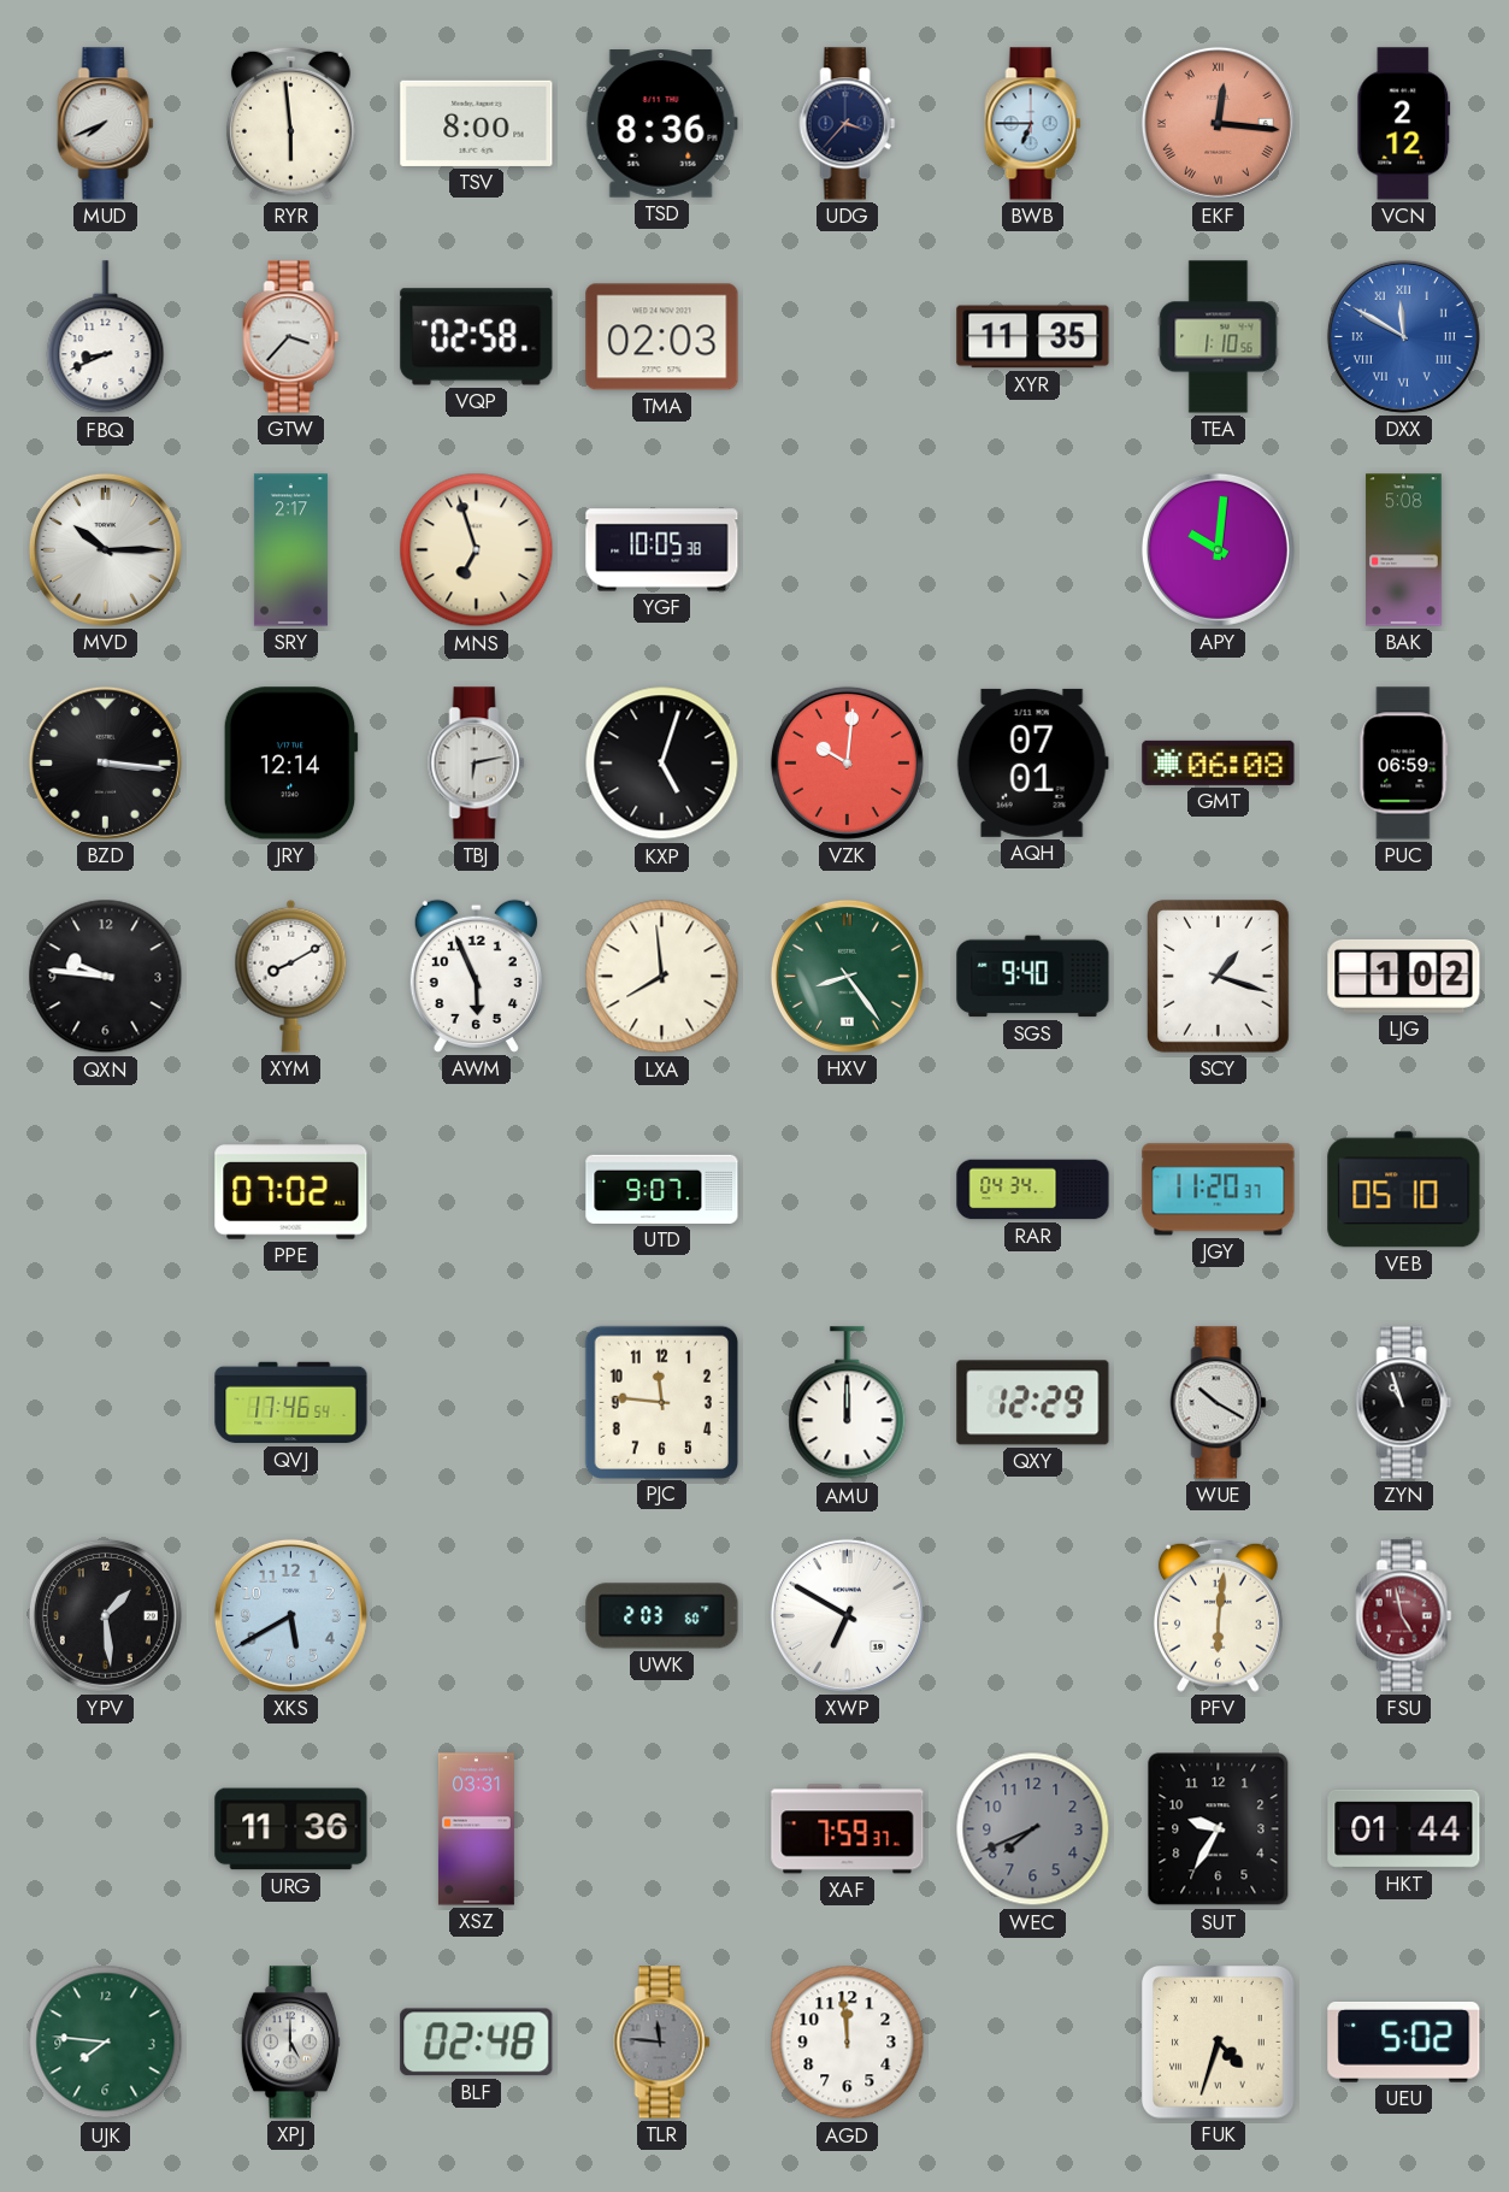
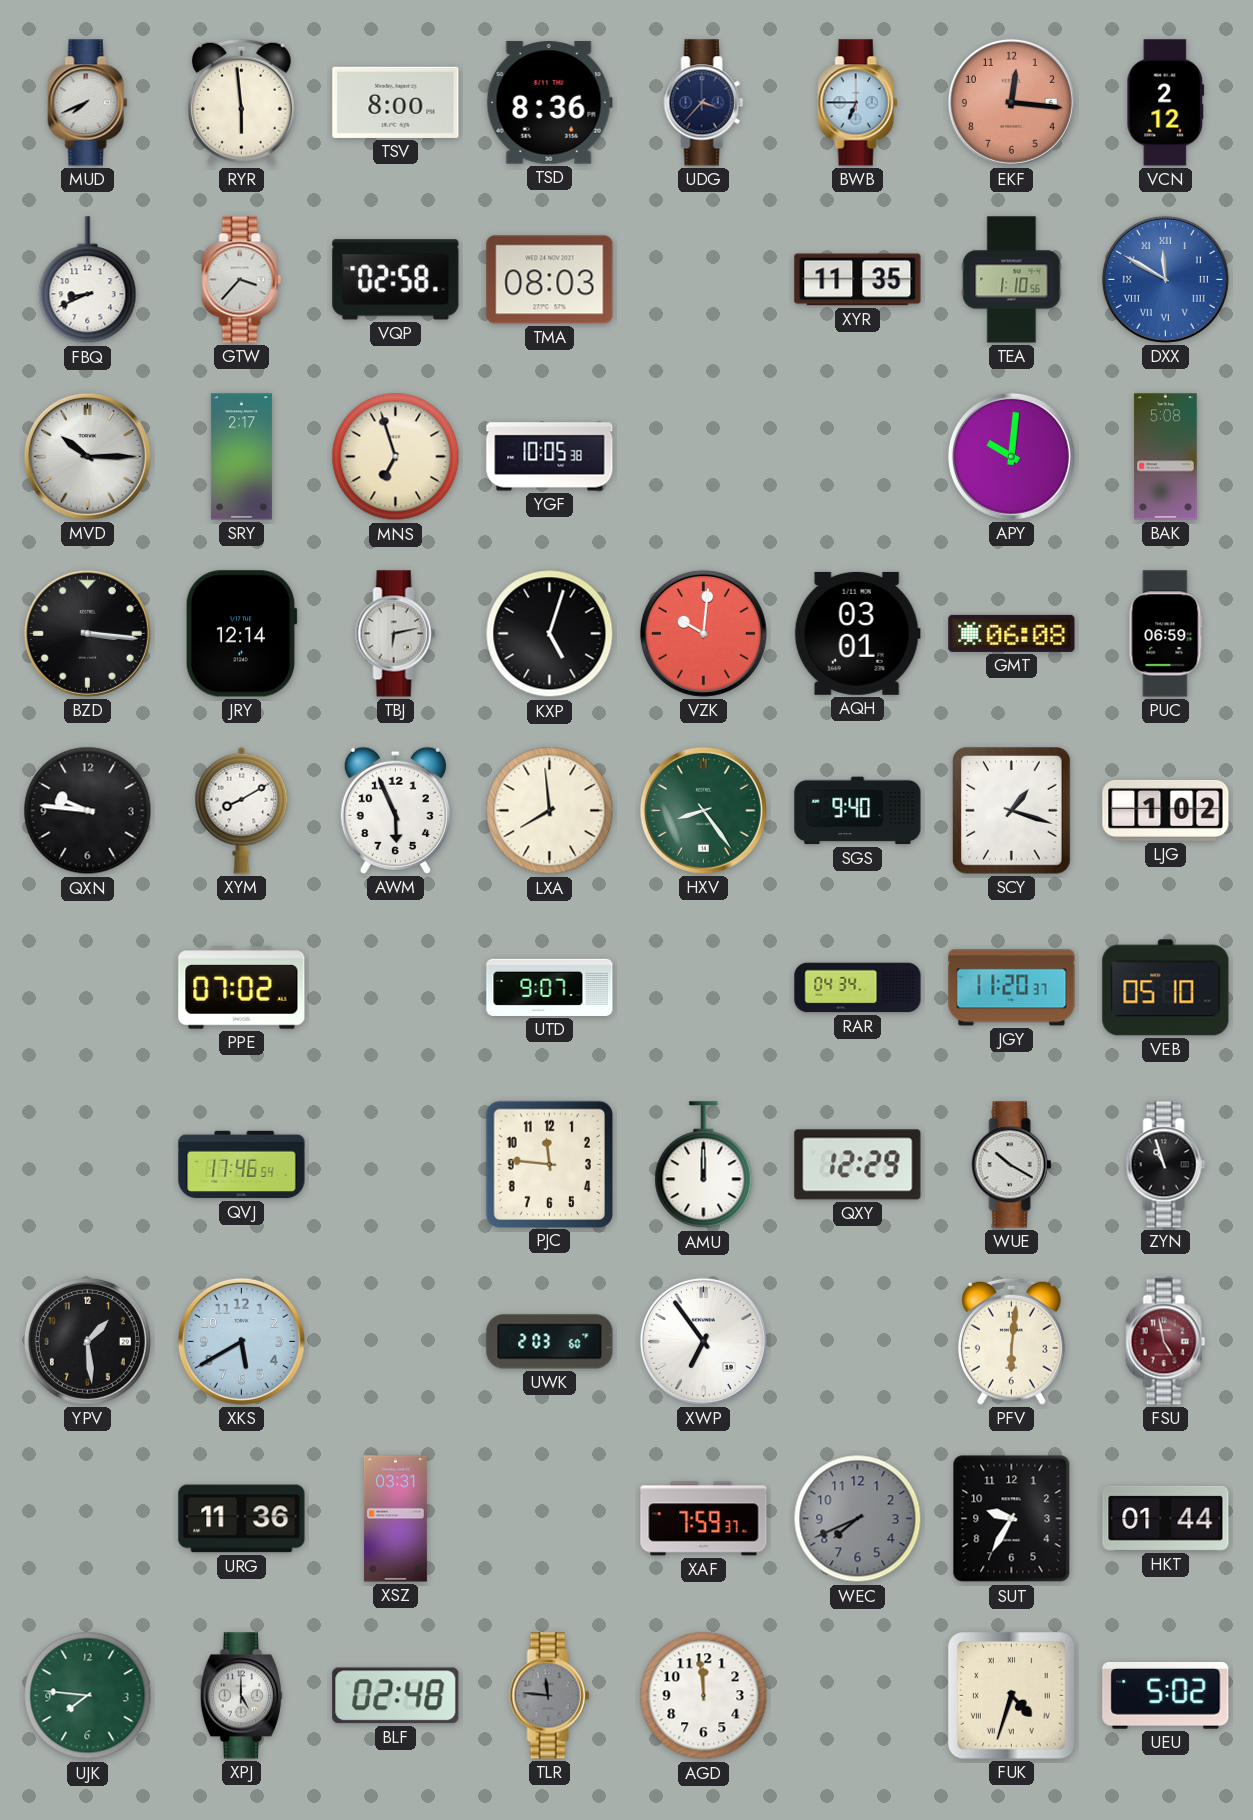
EKF numerals: Roman -> Arabic (1011, 102)
TMA: 02:03 -> 08:03 (550, 280)
AQH: 07:01 -> 03:01 (857, 633)
XWP: 6:50 -> 6:54 (703, 1341)
